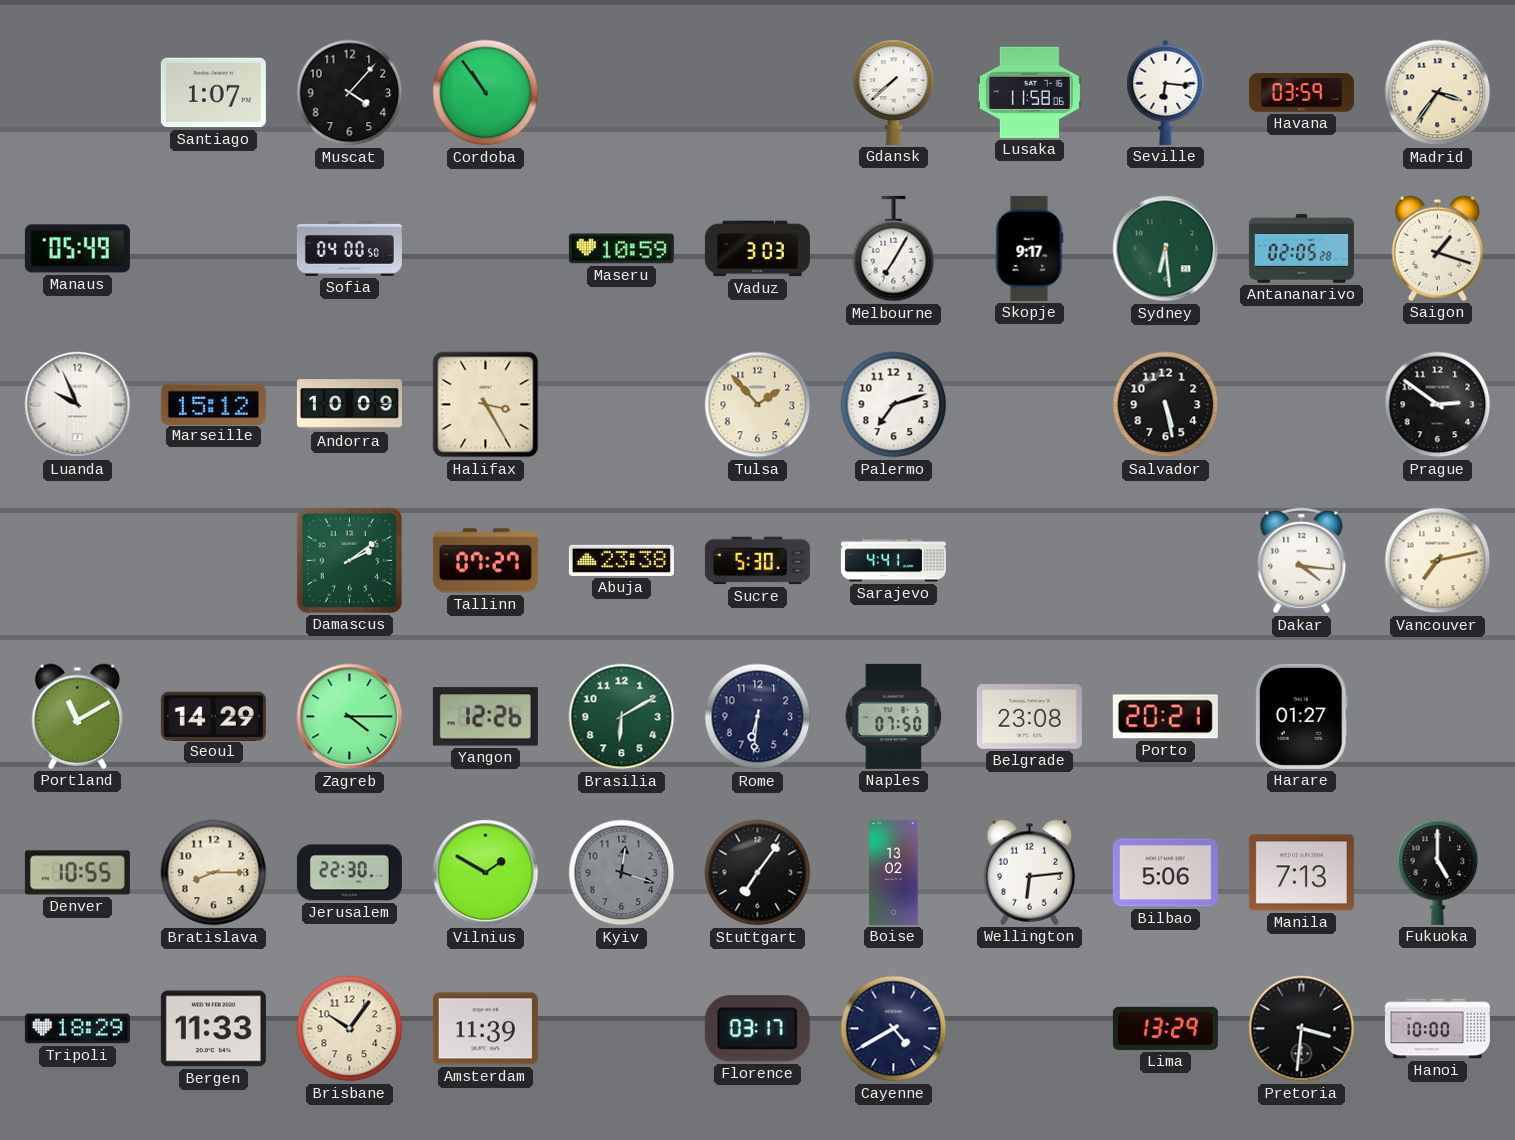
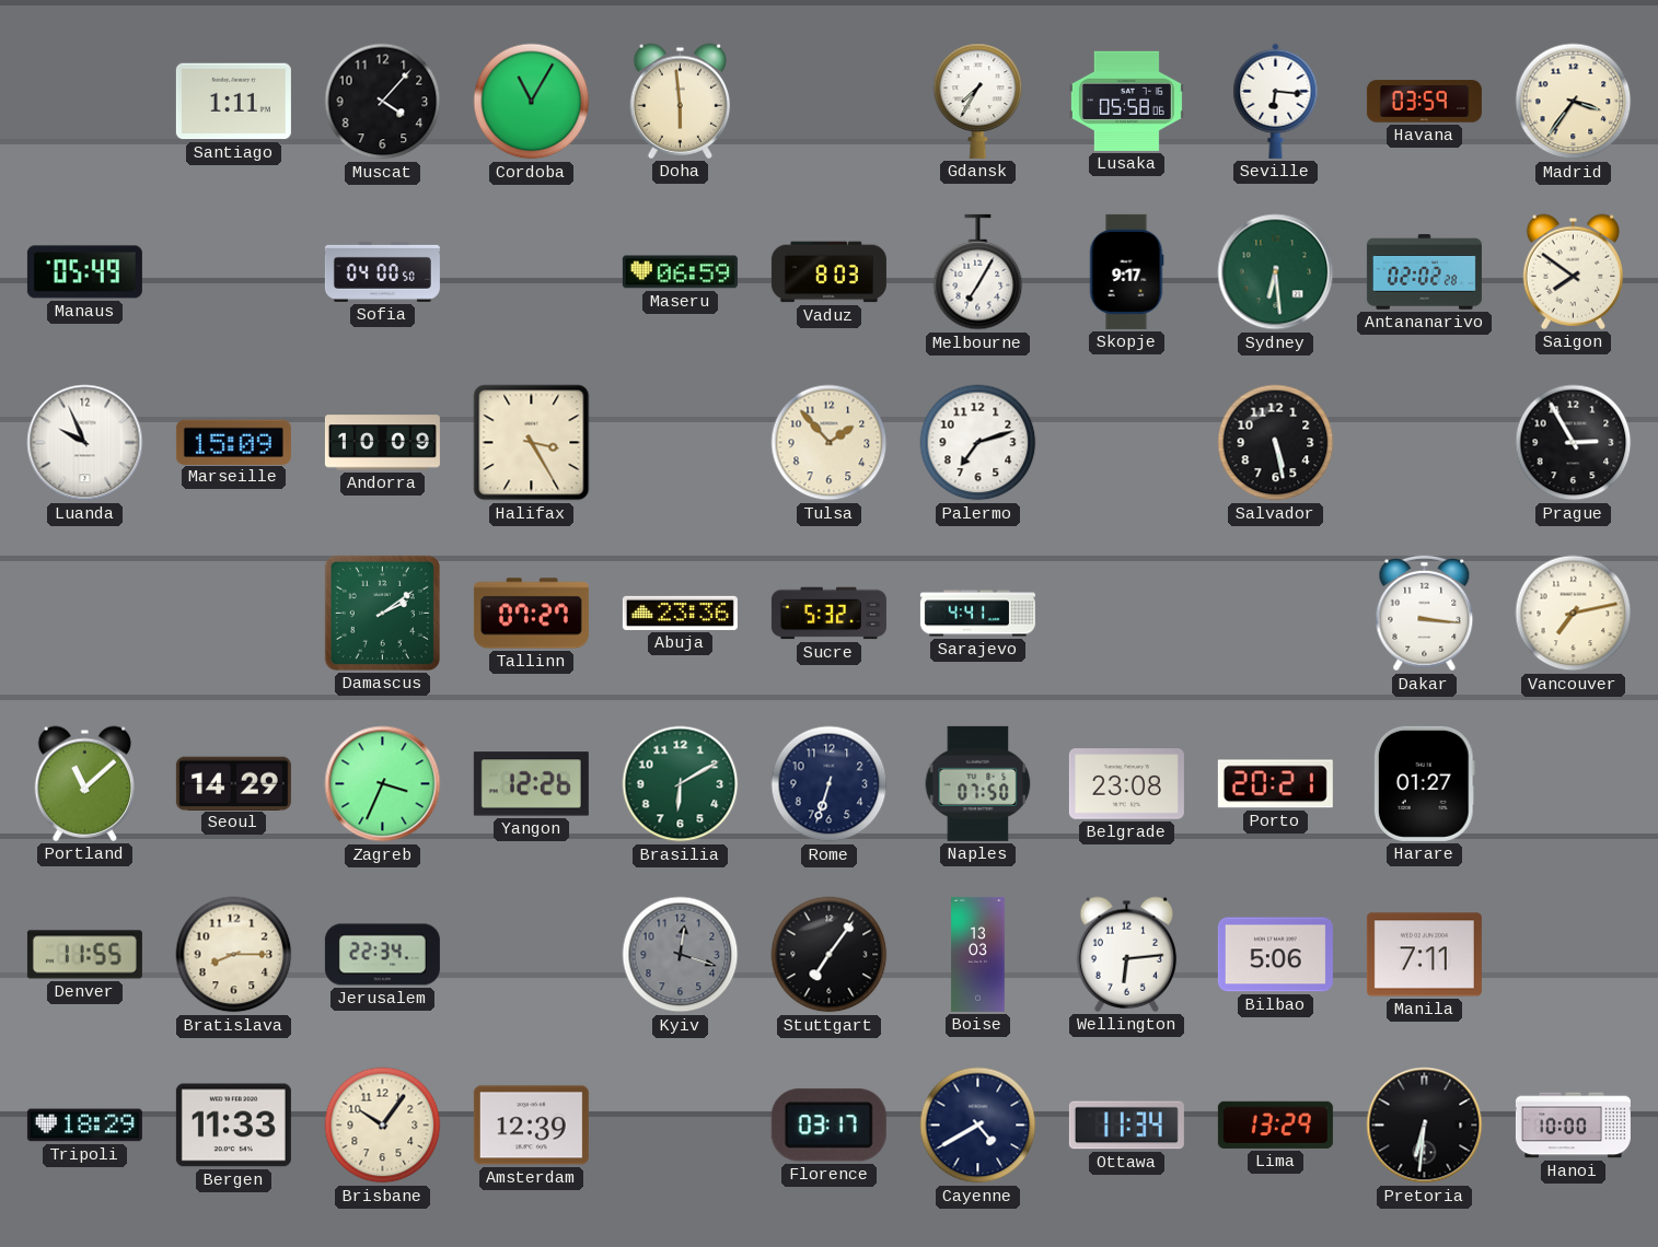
Santiago: 1:07 -> 1:11 (233, 102)
Cordoba: 10:54 -> 11:05 (532, 102)
Doha: none -> 5:59 (681, 101)
Gdansk: 7:38 -> 7:35 (978, 101)
Lusaka: 11:58 -> 05:58 (1126, 101)
Maseru: 10:59 -> 06:59 (680, 272)
Vaduz: 3:03 -> 8:03 (828, 272)
Antananarivo: 02:05 -> 02:02 (1424, 272)
Saigon: 1:18 -> 7:51 (1574, 271)
Marseille: 15:12 -> 15:09 (233, 442)
Prague: 2:51 -> 2:55 (1574, 443)
Abuja: 23:38 -> 23:36 (680, 613)
Sucre: 5:30 -> 5:32 (828, 614)
Dakar: 4:16 -> 3:16 (1425, 614)
Portland: 11:10 -> 11:08 (85, 783)
Zagreb: 4:15 -> 3:34 (383, 784)
Rome: 6:31 -> 6:33 (830, 784)
Denver: 10:55 -> 11:55 (84, 955)
Jerusalem: 22:30 -> 22:34 (382, 955)
Vilnius: 1:50 -> none (486, 873)
Boise: 13:02 -> 13:03 (978, 954)
Manila: 7:13 -> 7:11 (1424, 955)
Fukuoka: 5:00 -> none (1438, 872)
Amsterdam: 11:39 -> 12:39 (531, 1126)
Ottawa: none -> 11:34 (1126, 1126)
Pretoria: 3:31 -> 6:31 (1425, 1126)
